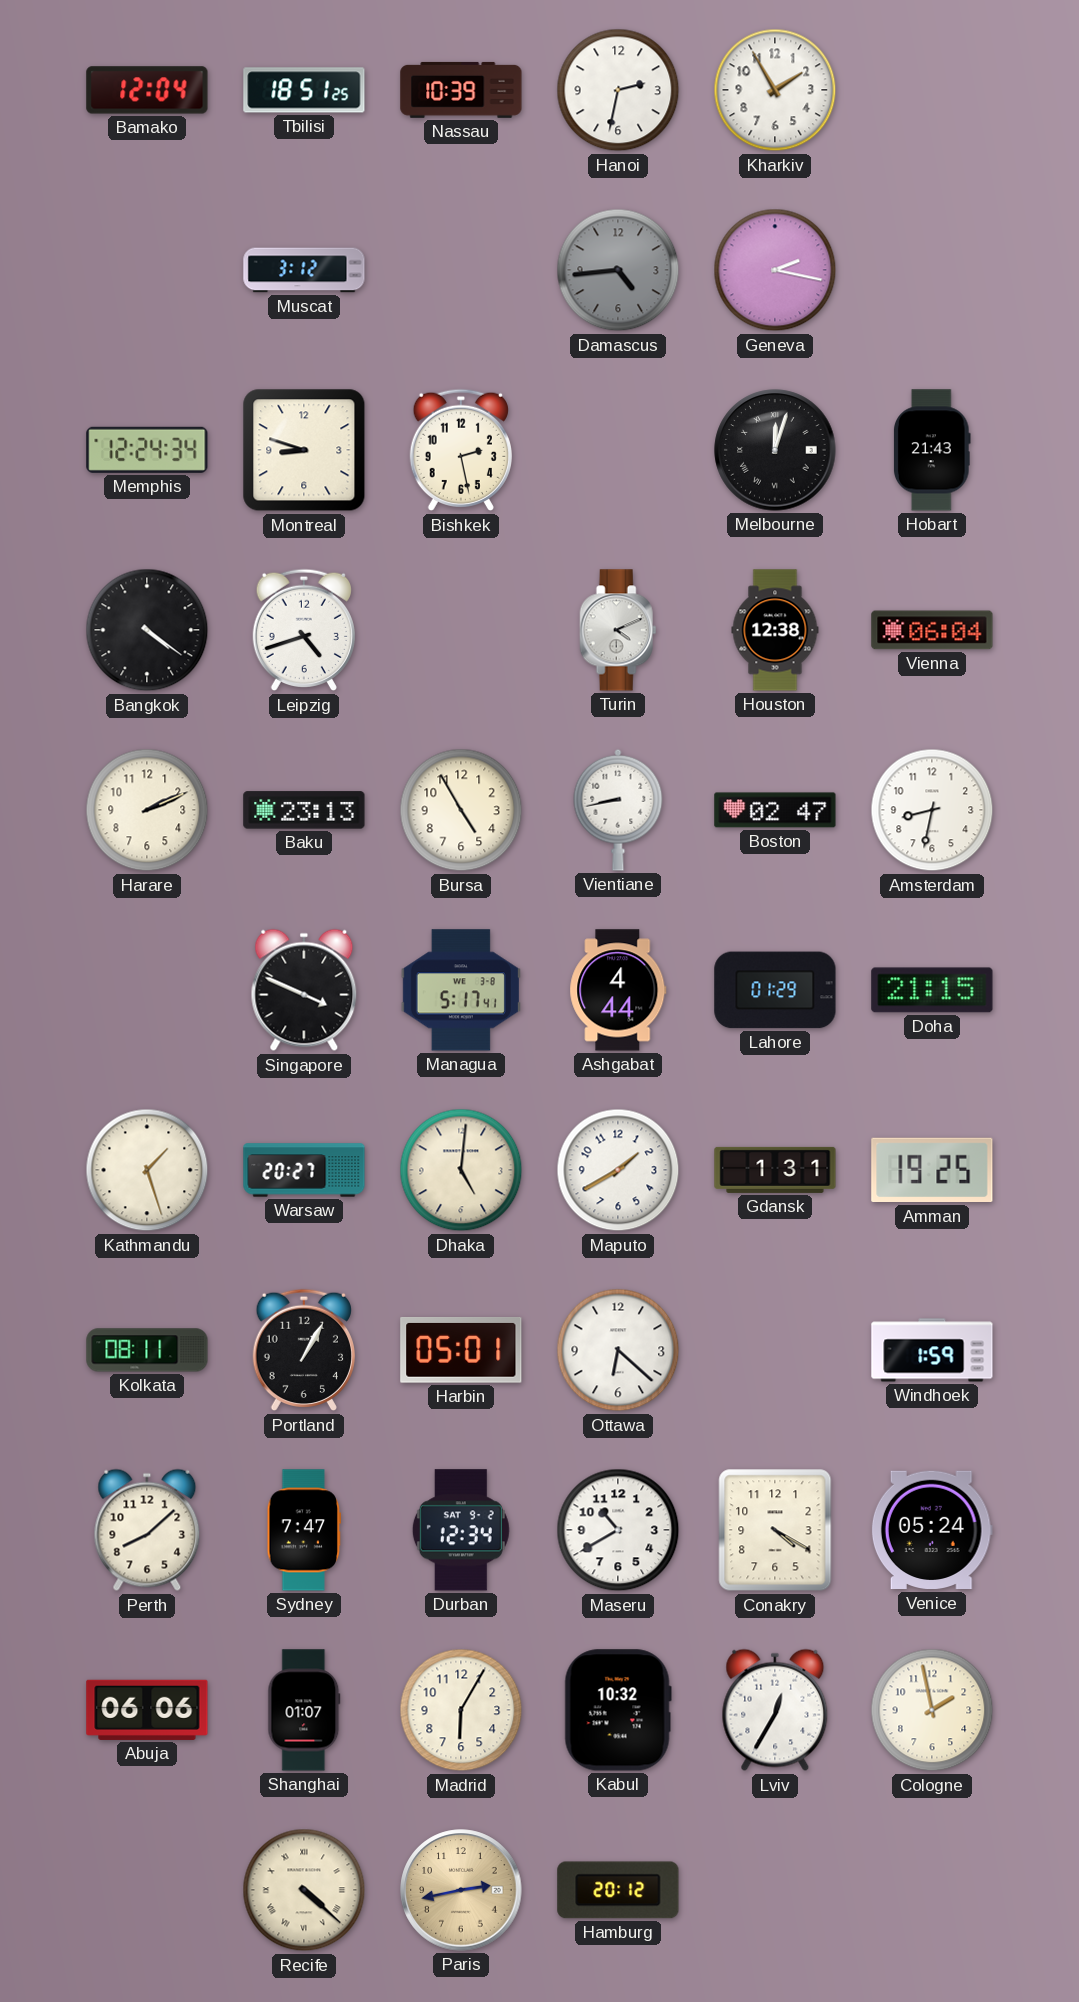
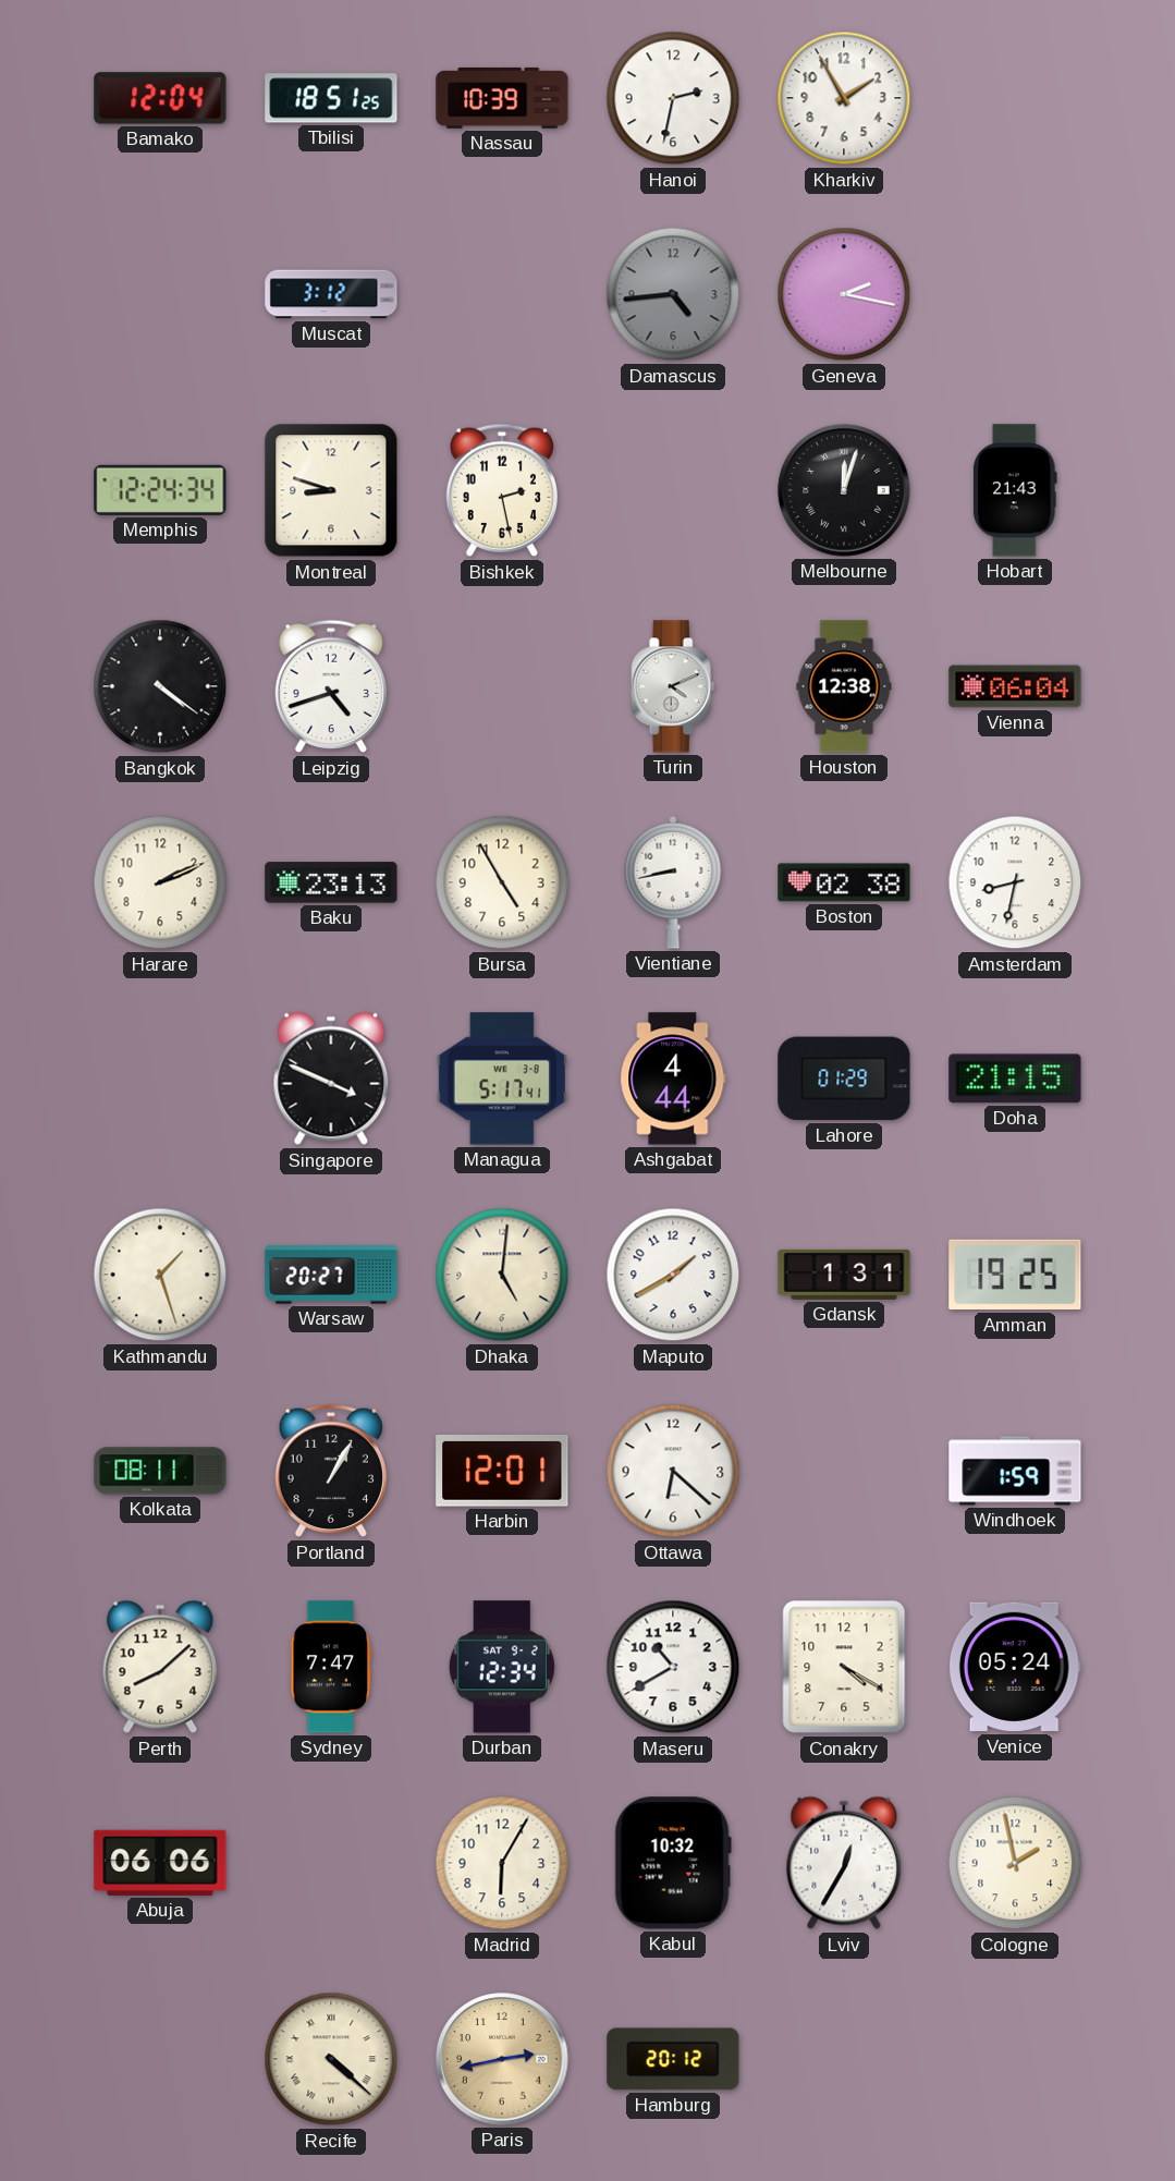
Boston: 02:47 -> 02:38 (844, 882)
Harbin: 05:01 -> 12:01 (502, 1471)
Shanghai: 01:07 -> none (304, 1710)
